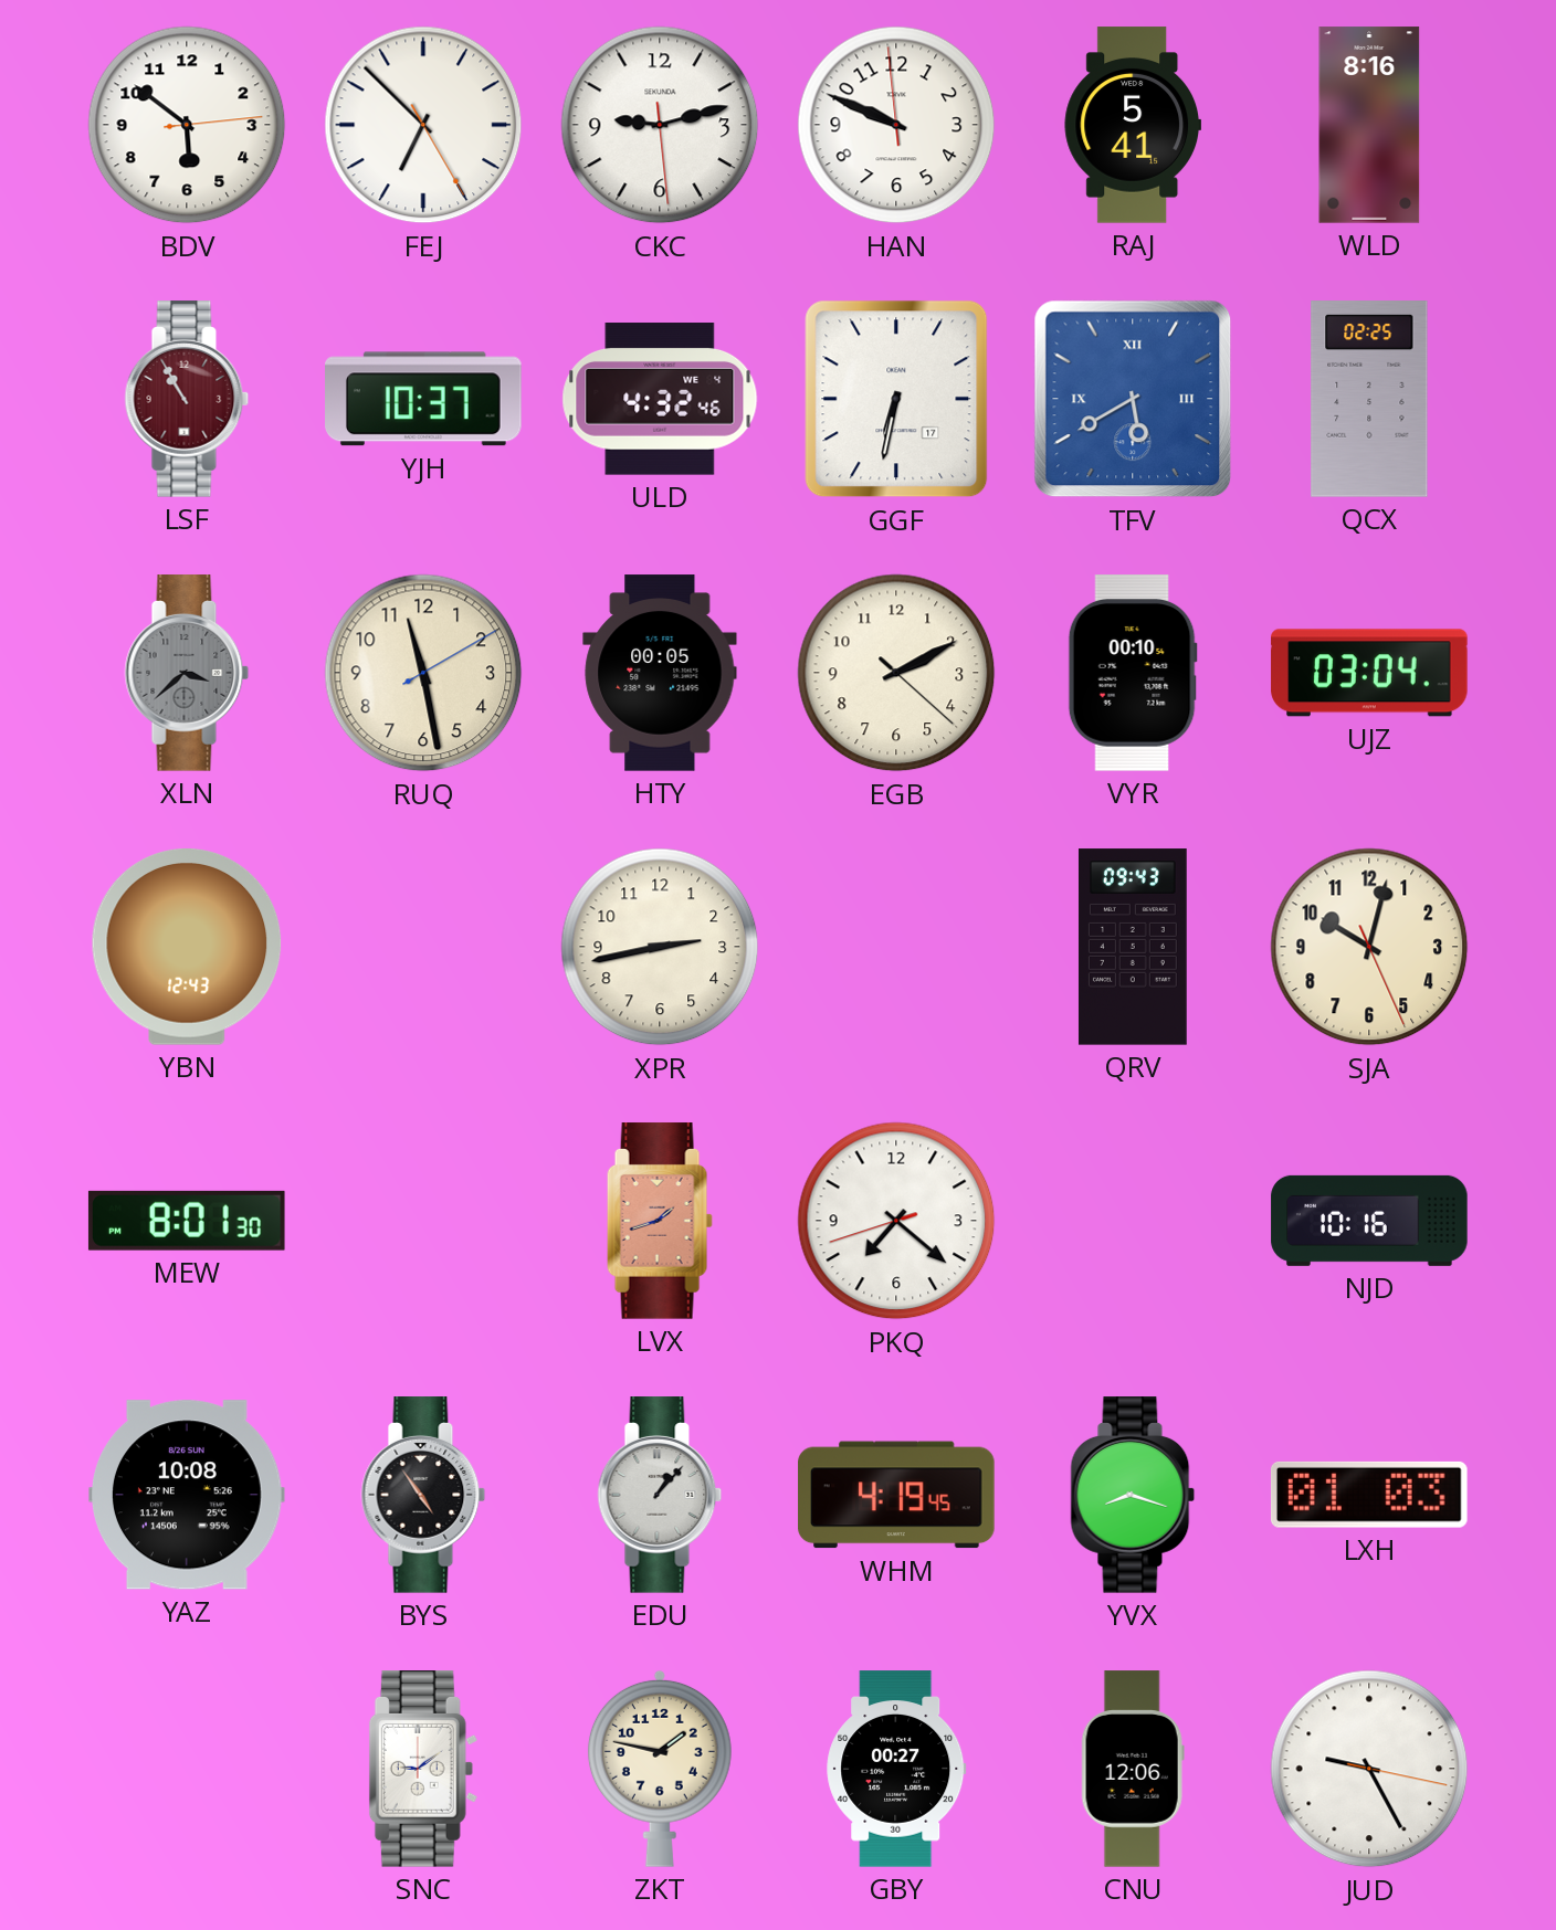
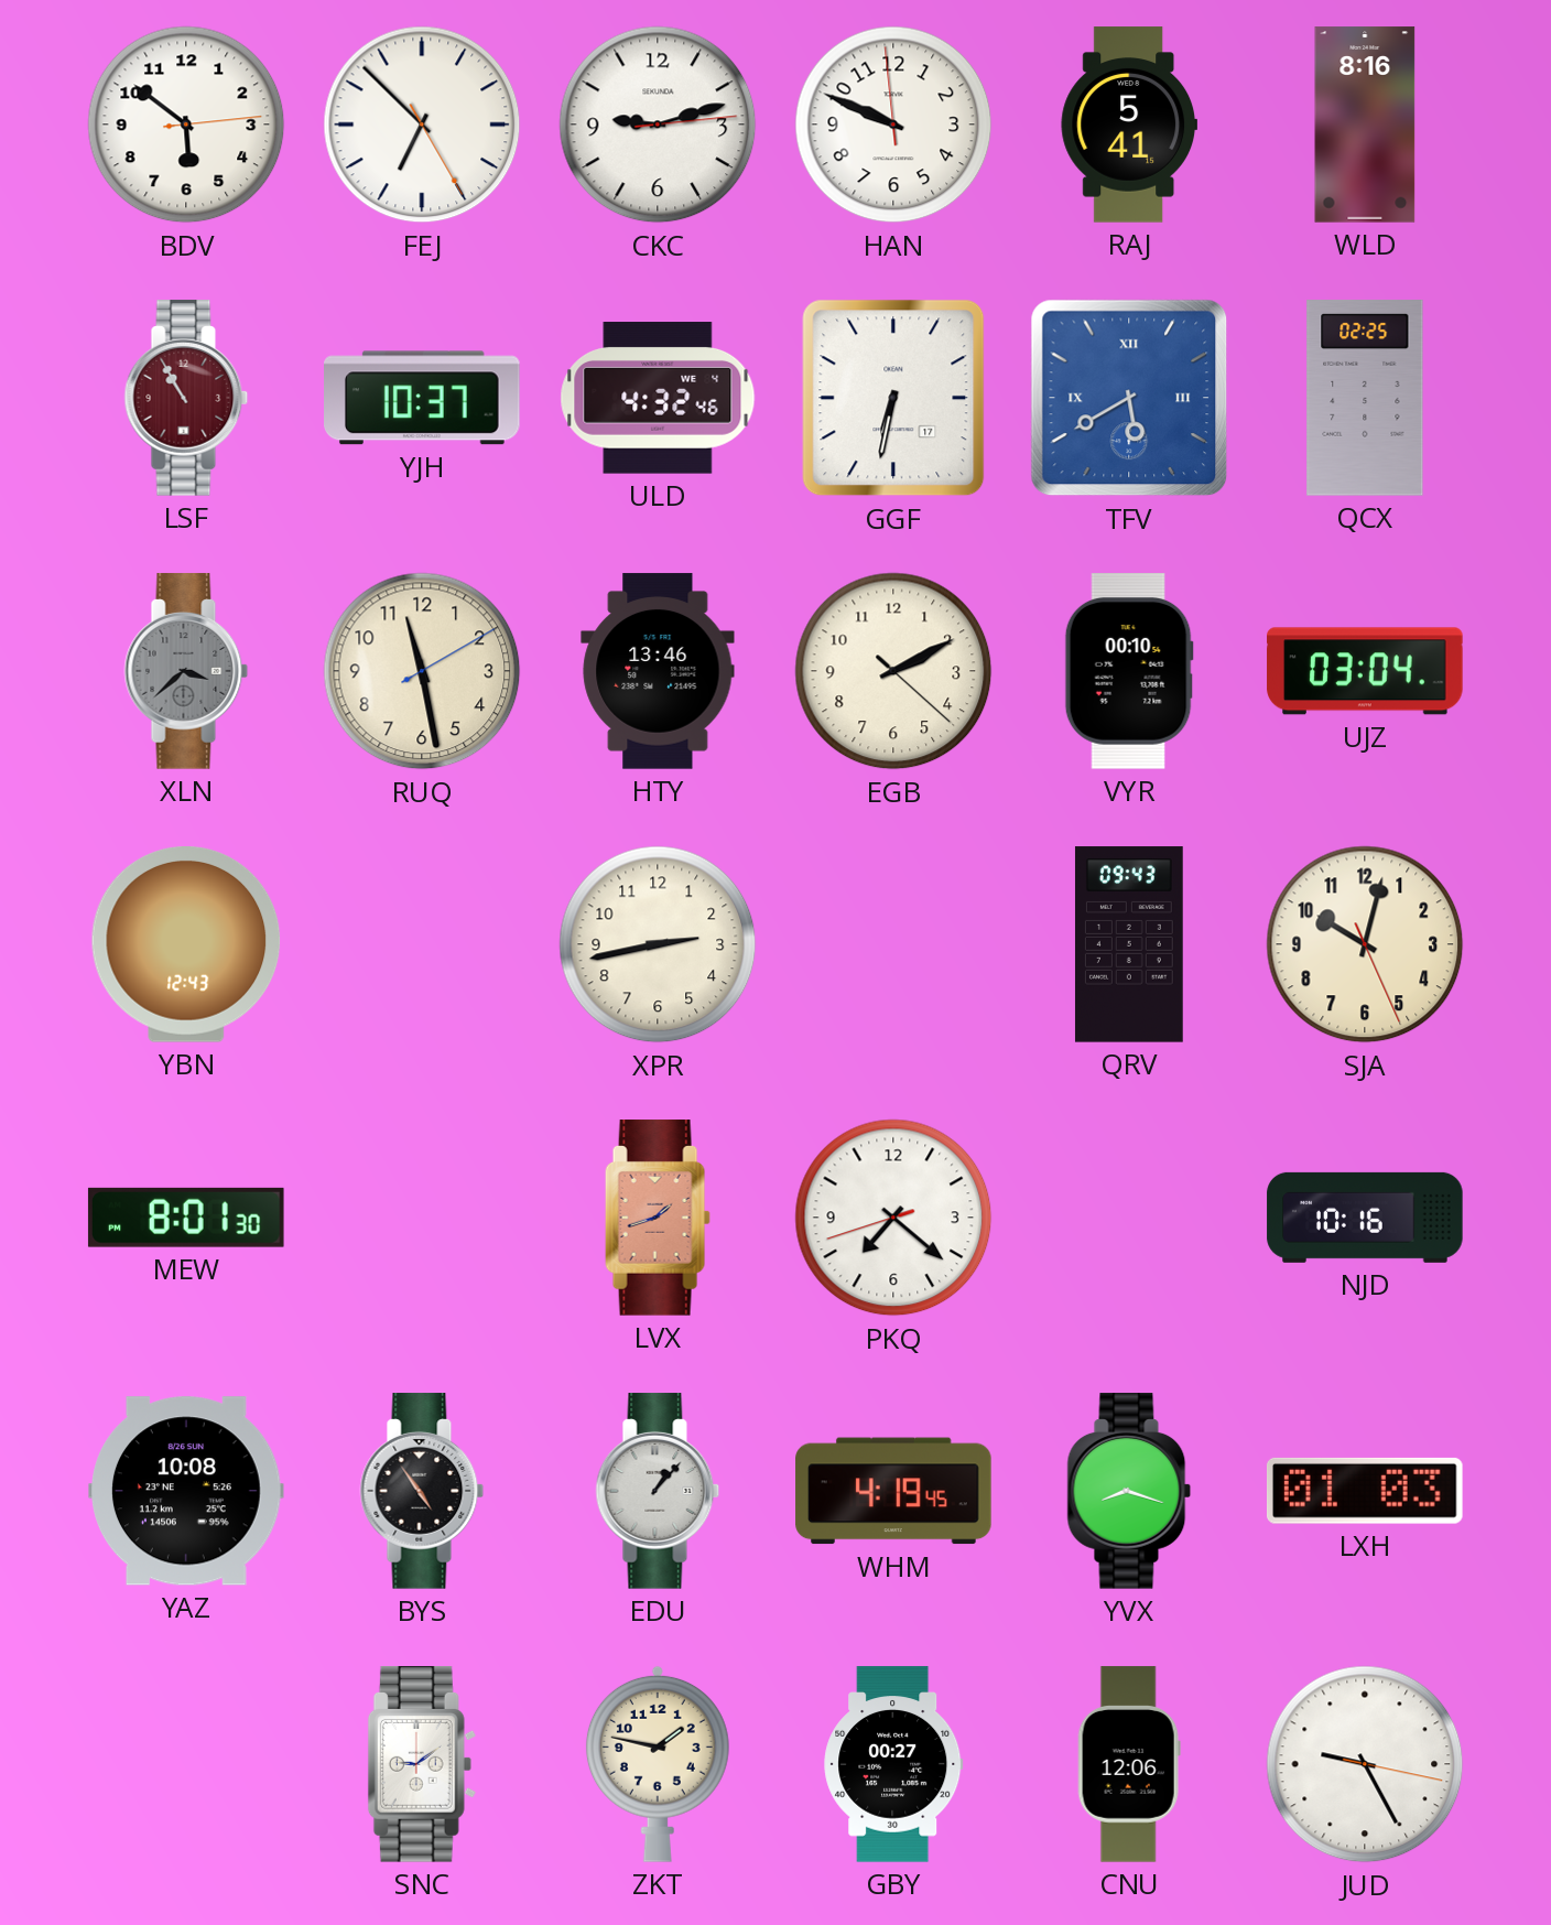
CKC: 9:12:29 -> 9:12:14 (658, 125)
HTY: 00:05 -> 13:46 (658, 671)
